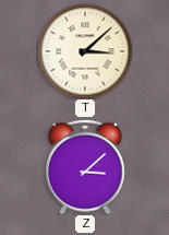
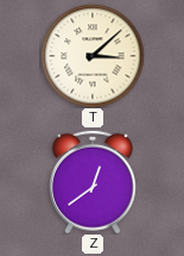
Z: 3:08 -> 12:39 (94, 182)
